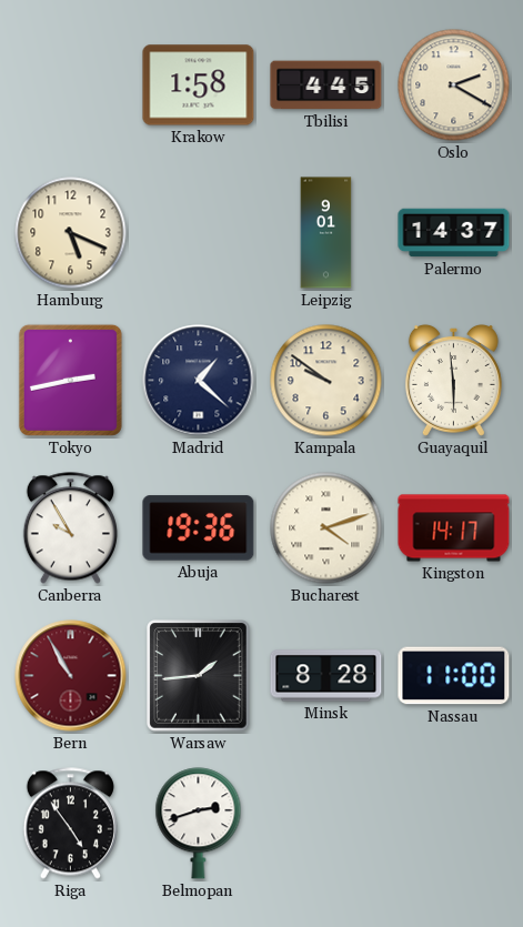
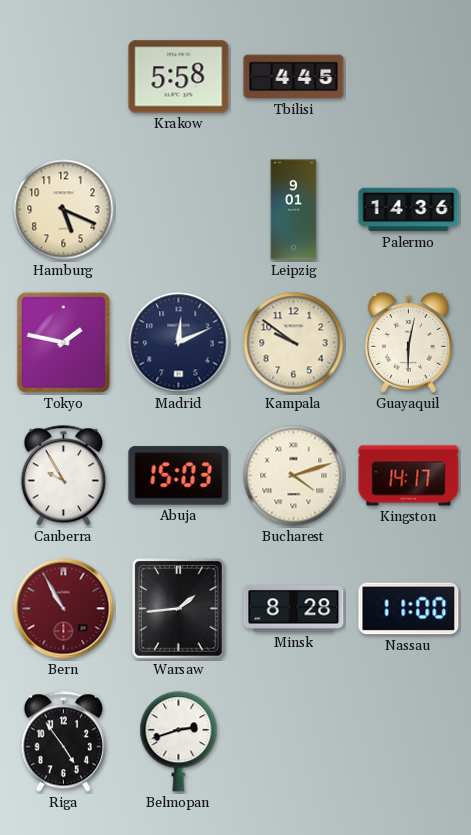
Krakow: 1:58 -> 5:58 (179, 77)
Oslo: 2:20 -> none (454, 85)
Palermo: 14:37 -> 14:36 (409, 210)
Tokyo: 2:43 -> 1:47 (63, 342)
Madrid: 1:22 -> 12:11 (179, 343)
Guayaquil: 5:59 -> 6:02 (408, 342)
Abuja: 19:36 -> 15:03 (179, 476)
